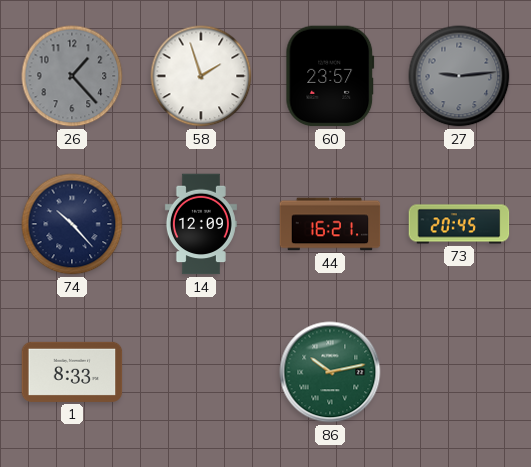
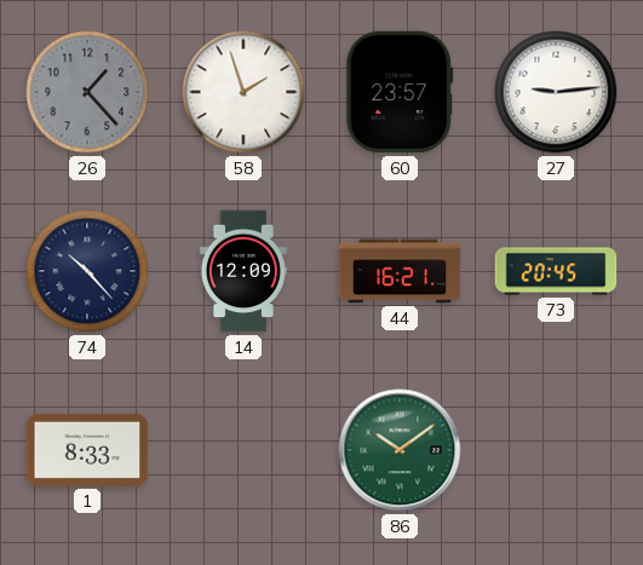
27 dial: grey -> white (556, 92)
86: 10:13 -> 10:09 (400, 450)
